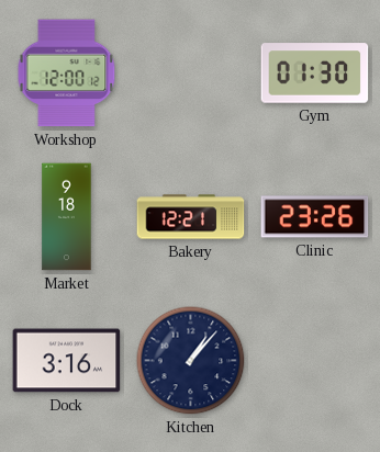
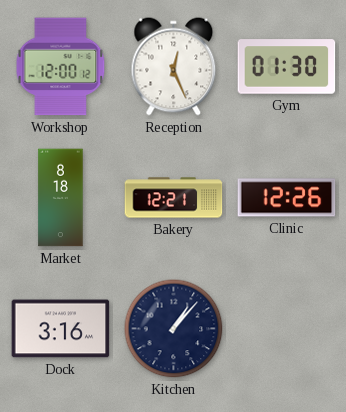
Reception: none -> 12:26 (174, 67)
Market: 9:18 -> 8:18 (61, 198)
Clinic: 23:26 -> 12:26 (287, 198)
